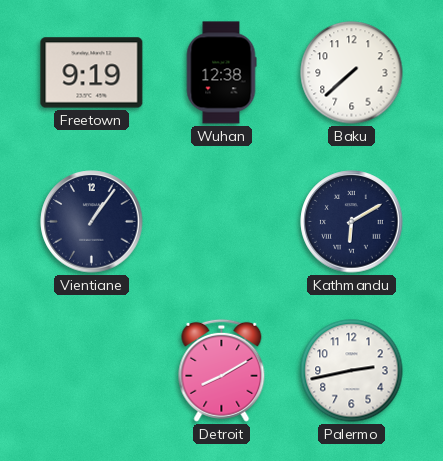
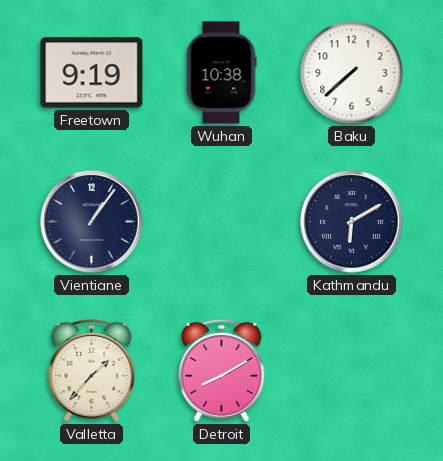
Wuhan: 12:38 -> 10:38 (221, 73)
Valletta: none -> 1:37 (92, 370)
Palermo: 2:43 -> none (352, 371)
